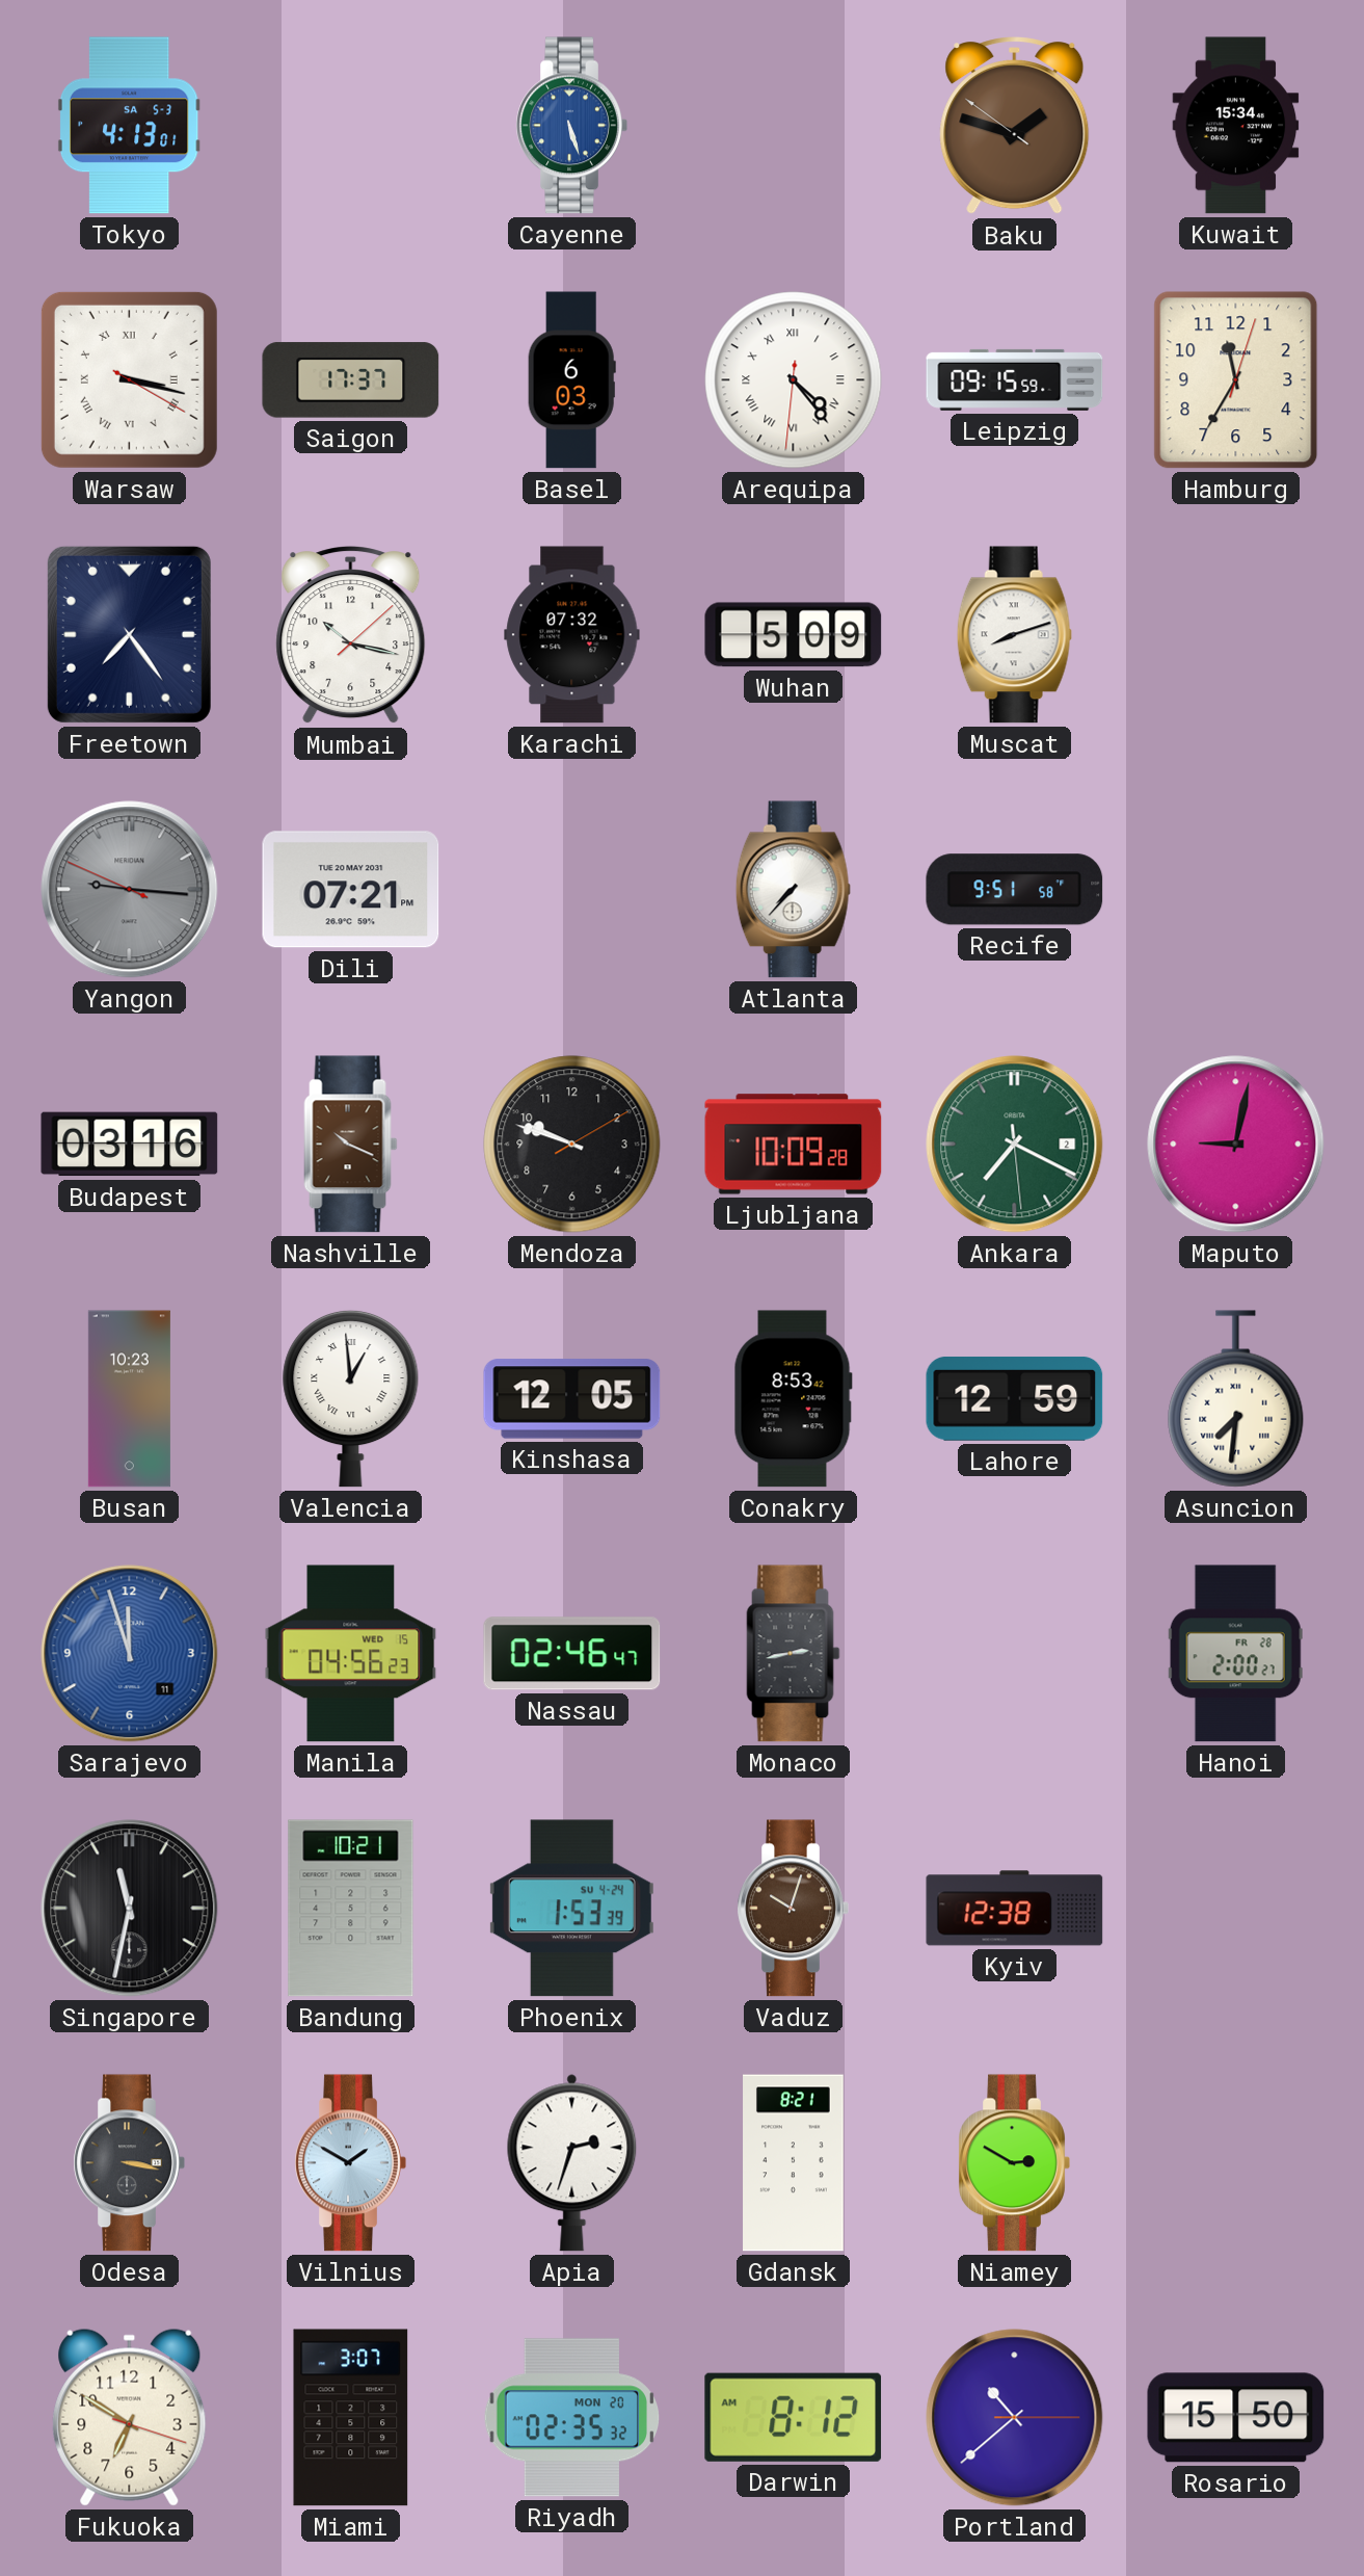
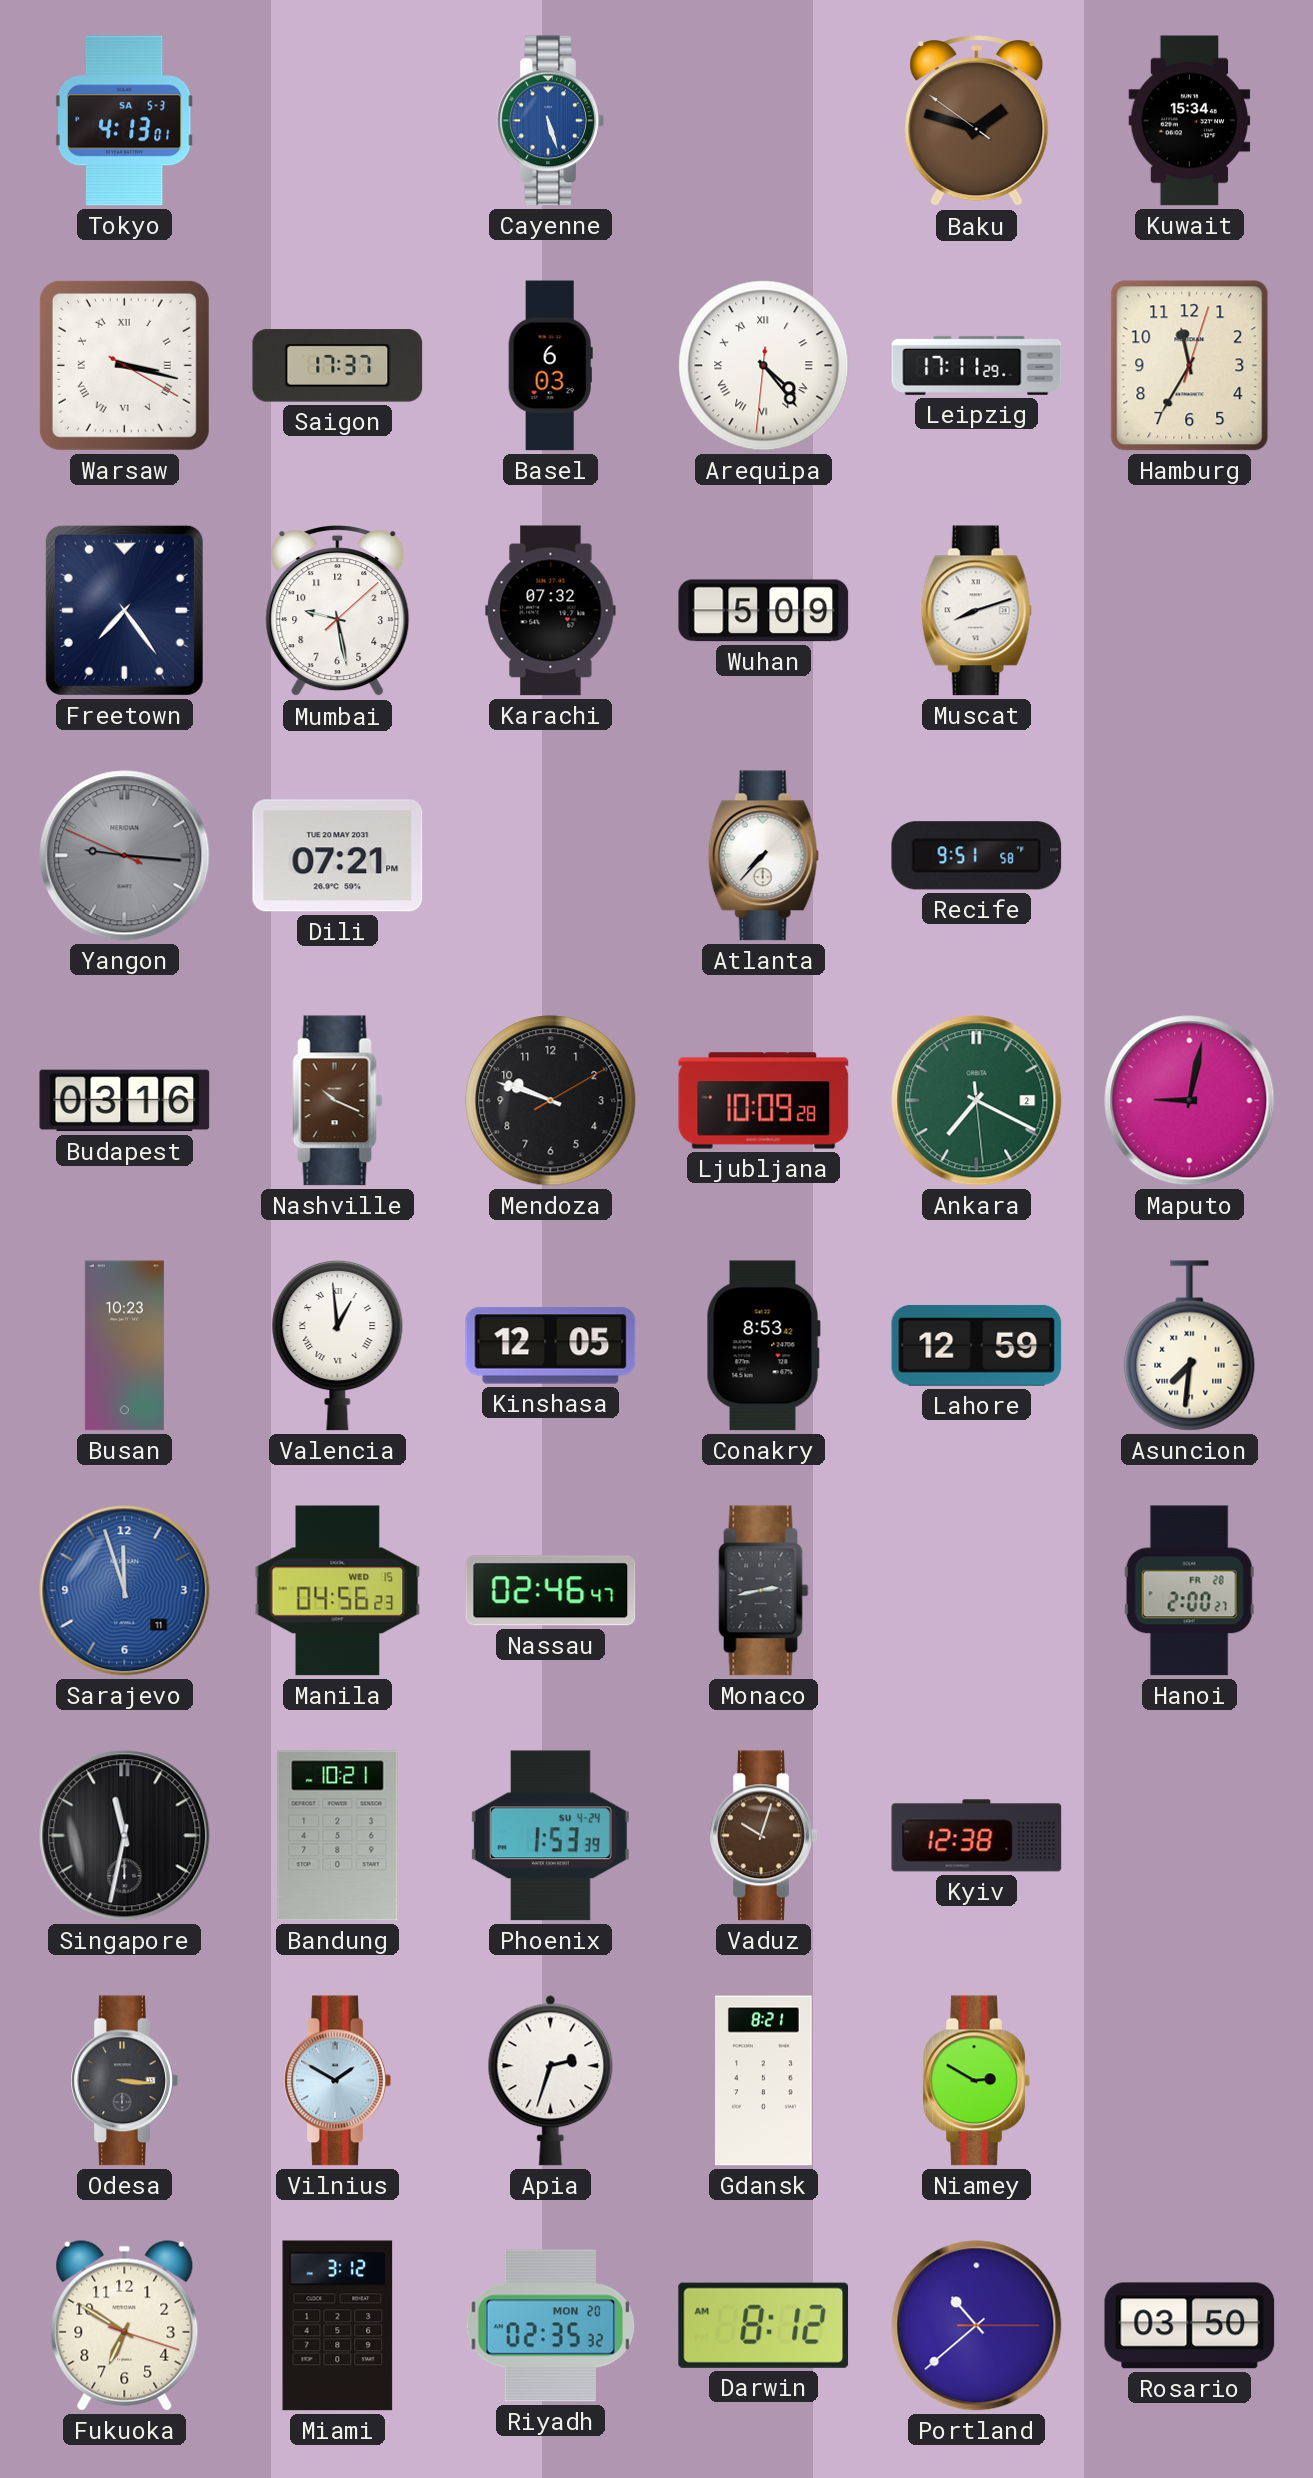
Leipzig: 09:15 -> 17:11 (977, 365)
Mumbai: 10:17 -> 9:28 (338, 611)
Odesa: 3:17 -> 3:16 (124, 2081)
Miami: 3:07 -> 3:12 (338, 2326)
Rosario: 15:50 -> 03:50 (1190, 2326)
